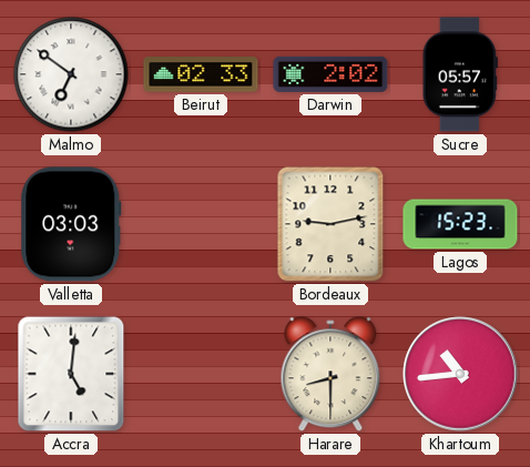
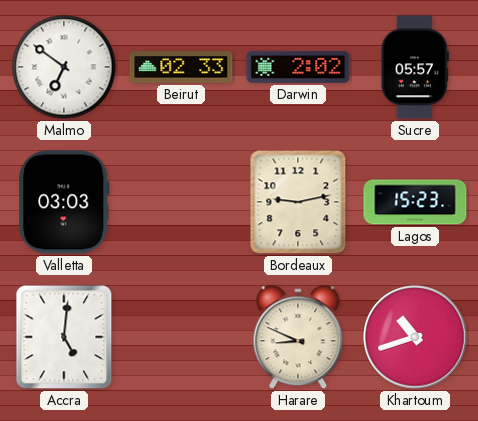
Harare: 8:30 -> 8:49 (298, 338)
Khartoum: 10:44 -> 10:42 (415, 337)
